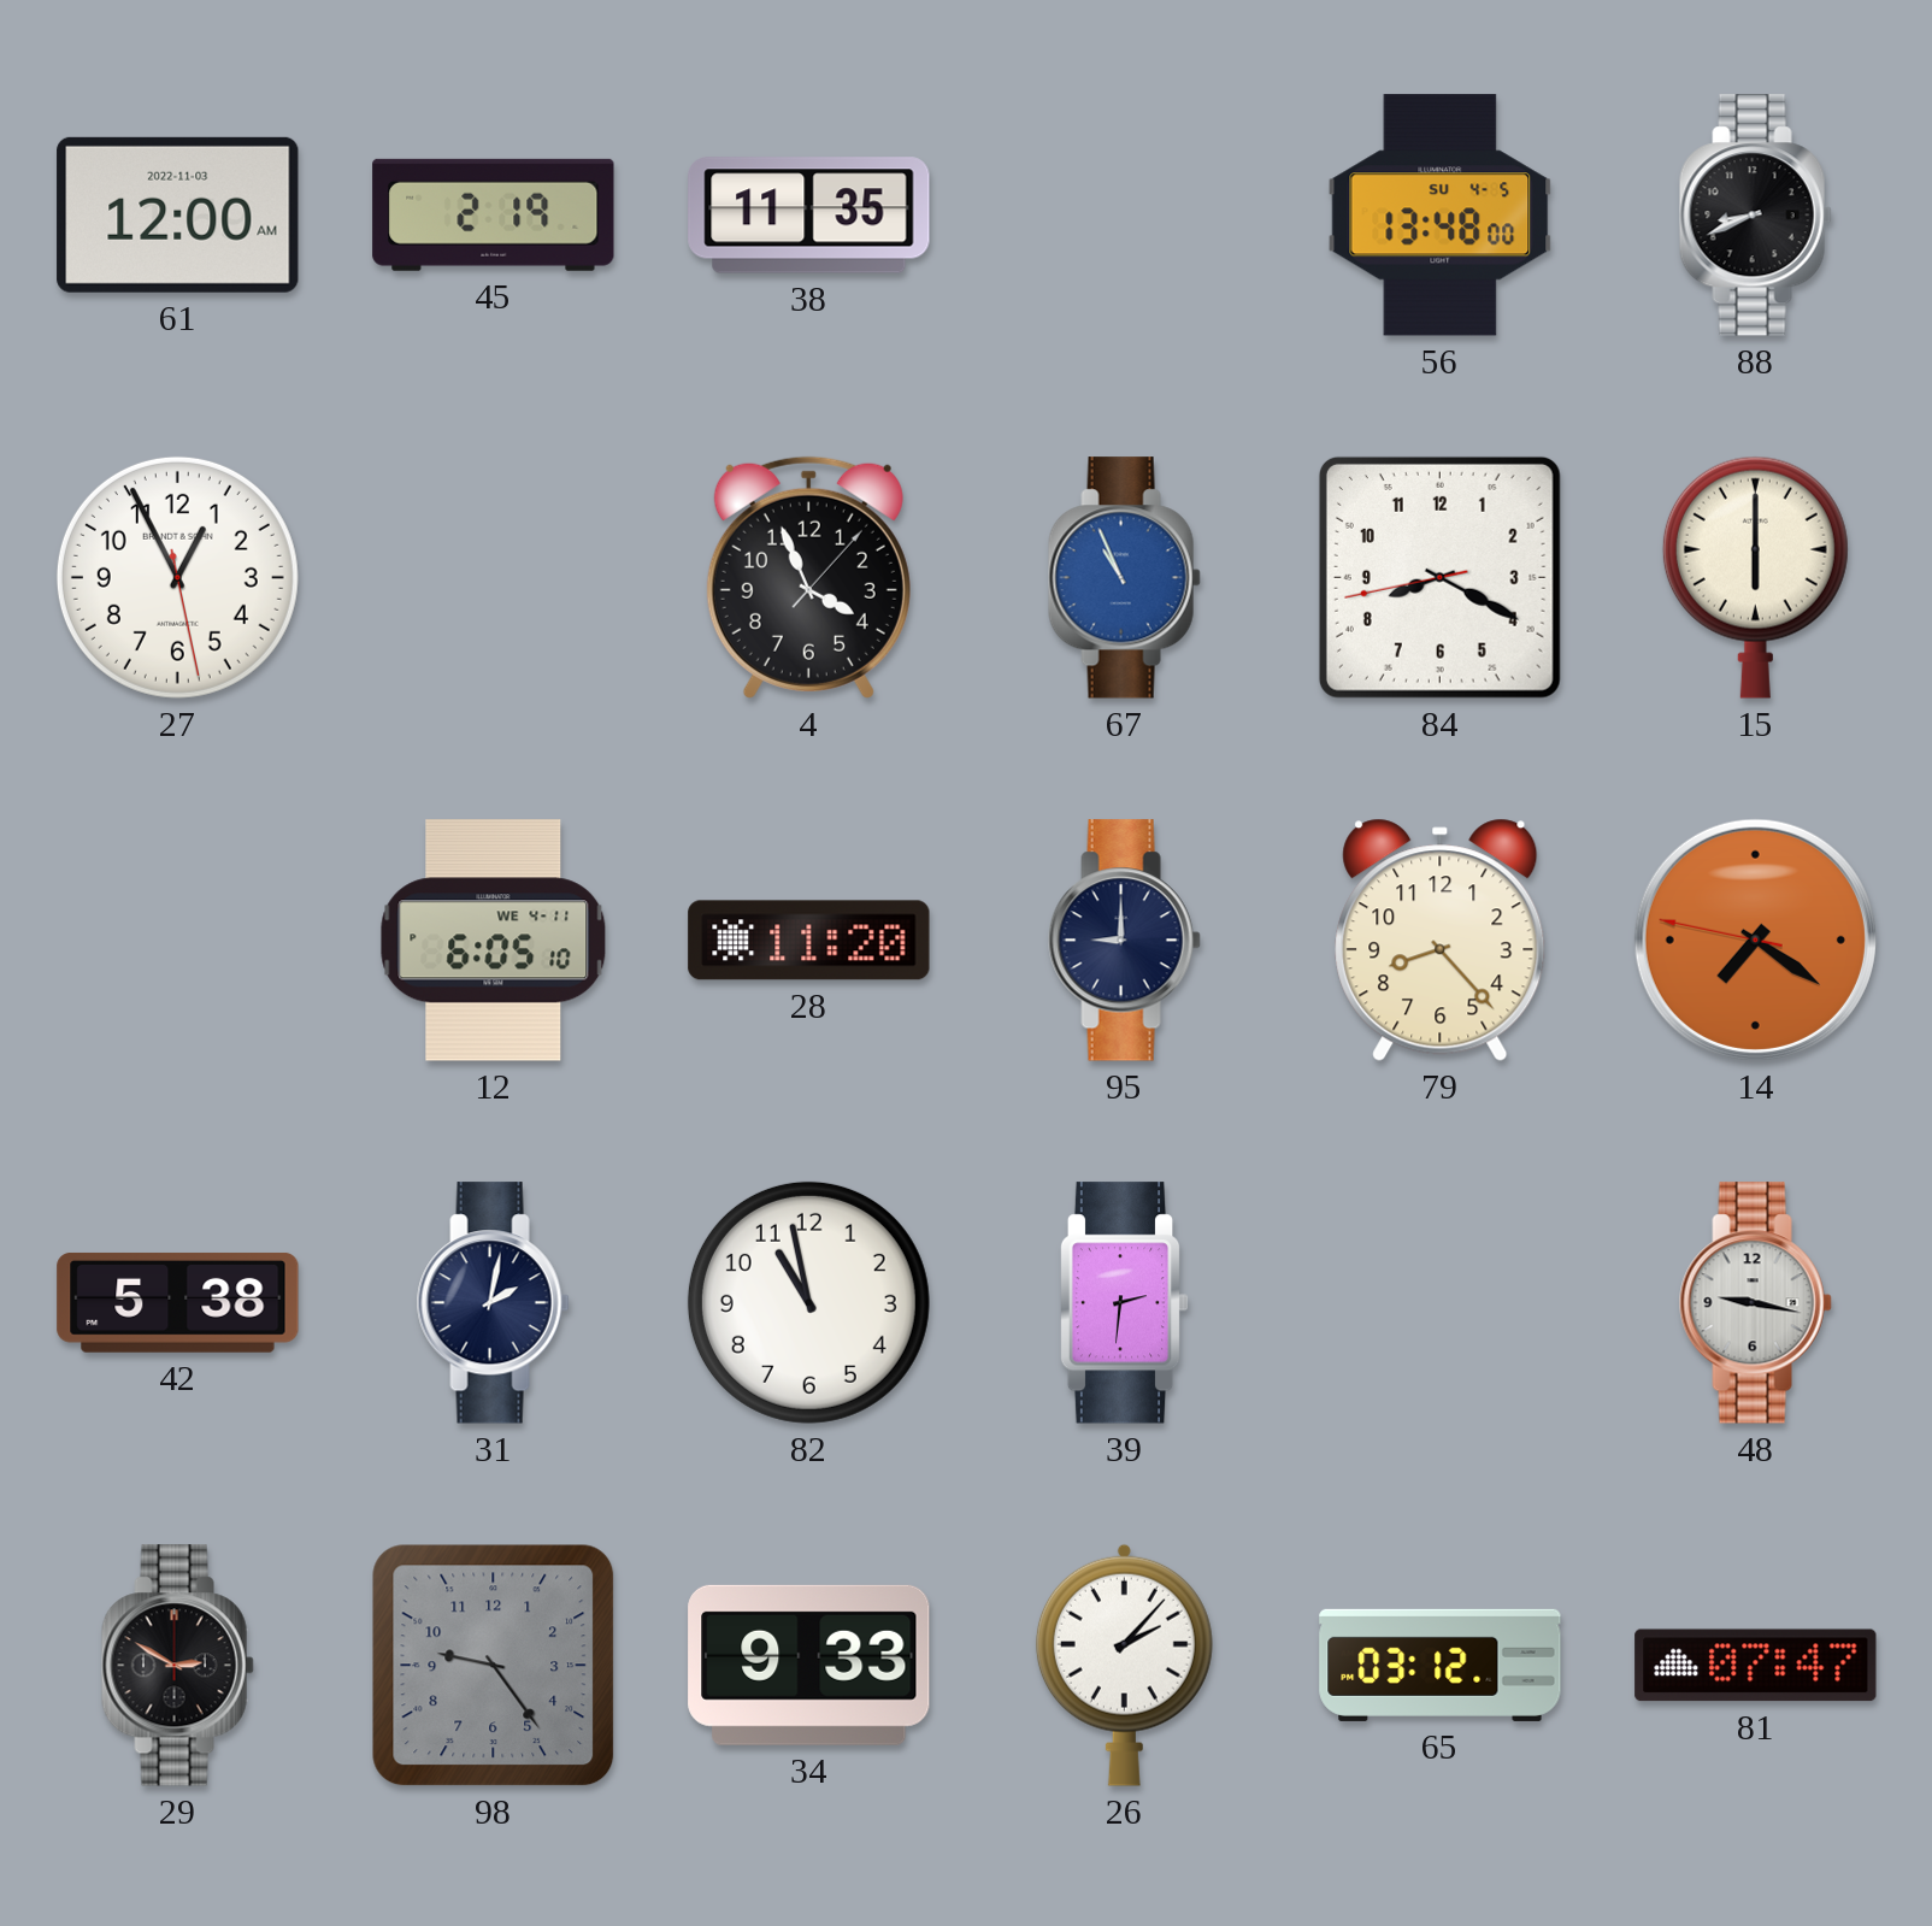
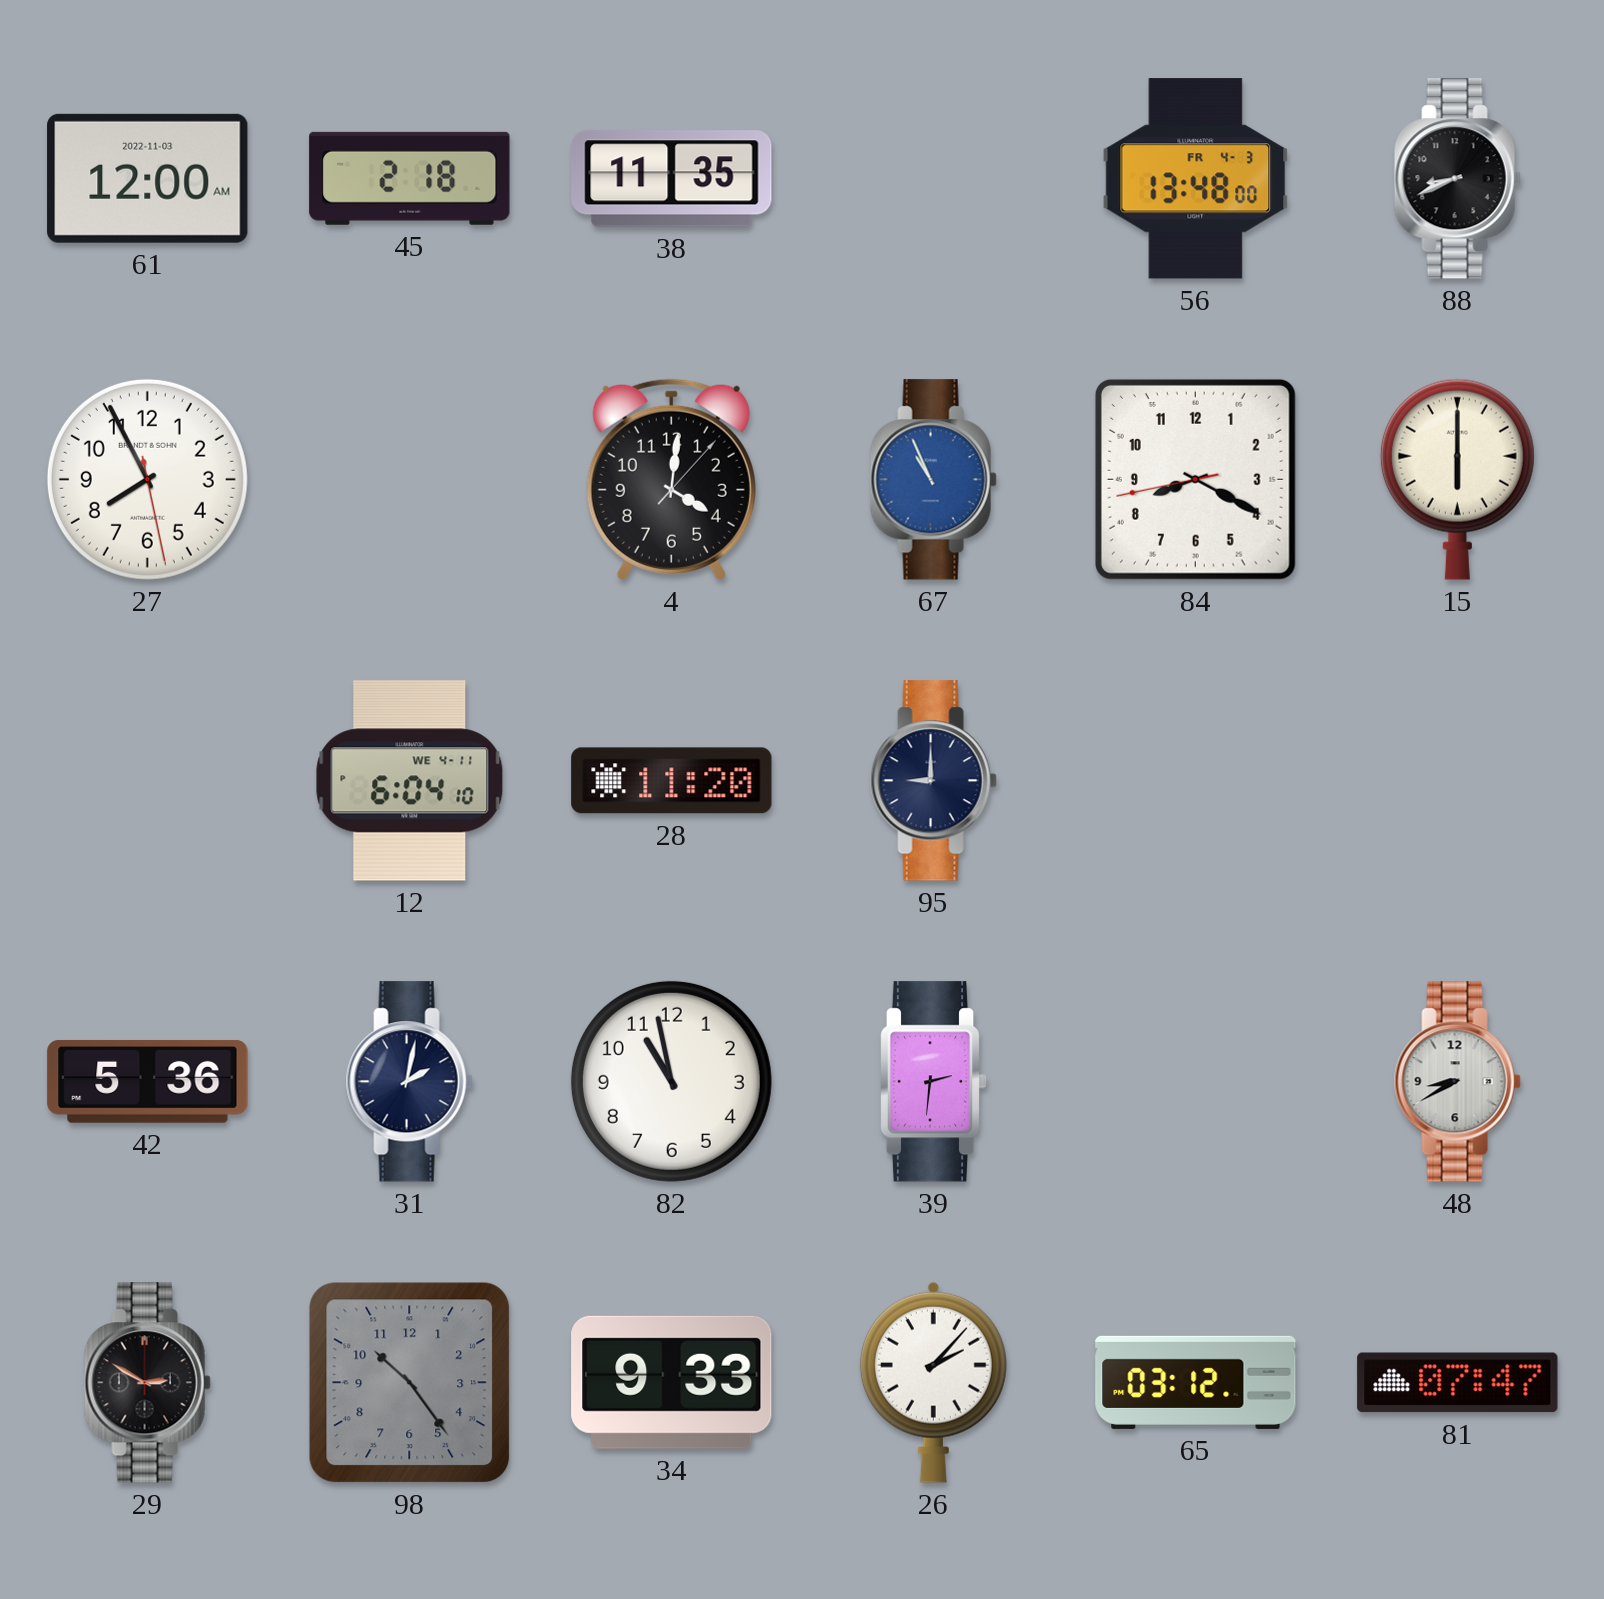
45: 2:19 -> 2:18 (410, 178)
56 date: SU 4-5 -> FR 4-3 (1196, 179)
27: 12:55 -> 7:55 (147, 479)
4: 3:56 -> 4:01 (671, 479)
12: 6:05 -> 6:04 (410, 781)
79: 8:23 -> none (1441, 940)
14: 7:20 -> none (1755, 940)
42: 5:38 -> 5:36 (148, 1081)
48: 9:17 -> 8:40 (1457, 1082)
98: 9:24 -> 10:24 (410, 1383)
